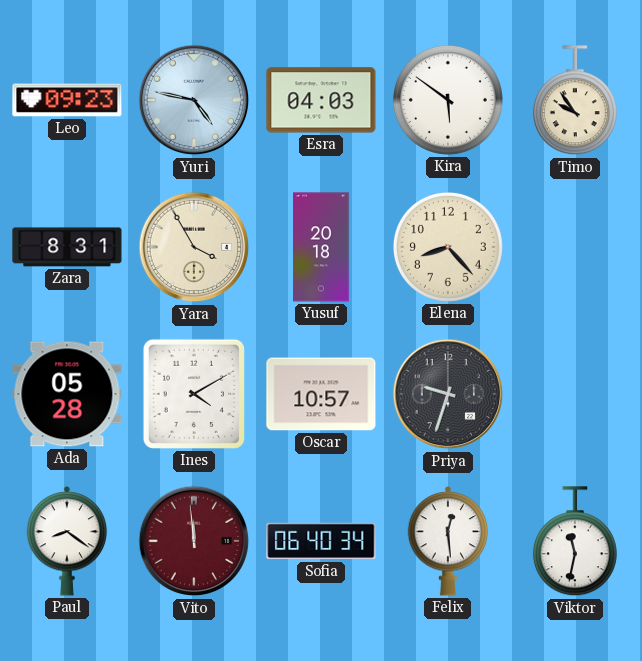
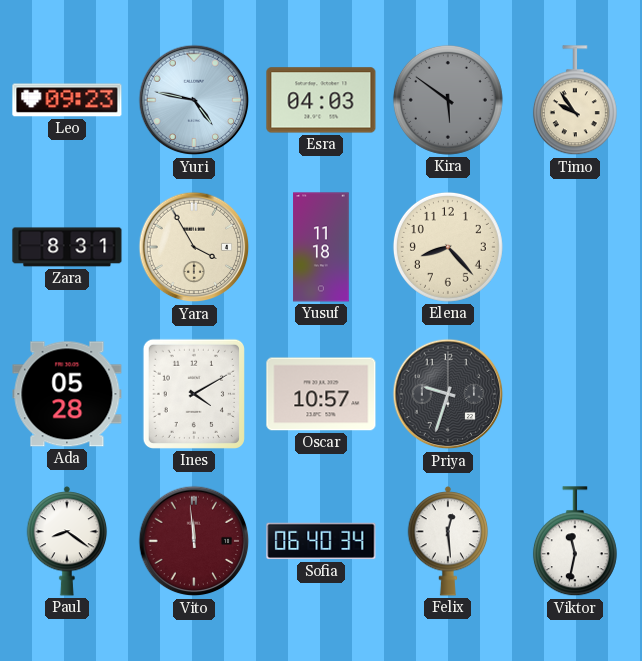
Kira dial: white -> grey (448, 100)
Yusuf: 20:18 -> 11:18 (321, 247)
